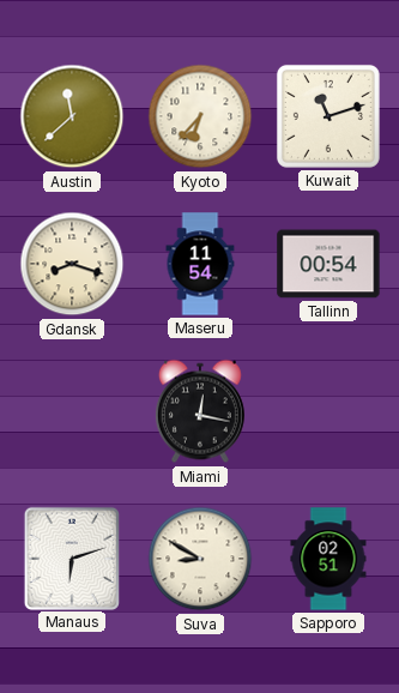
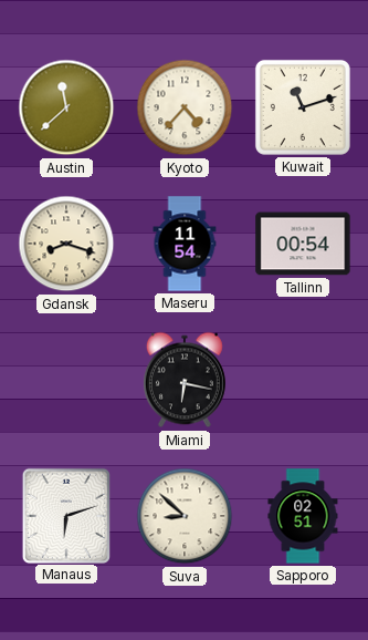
Kyoto: 6:37 -> 4:37 (185, 107)
Miami: 12:17 -> 6:17 (185, 380)
Suva: 8:50 -> 8:52 (185, 516)
